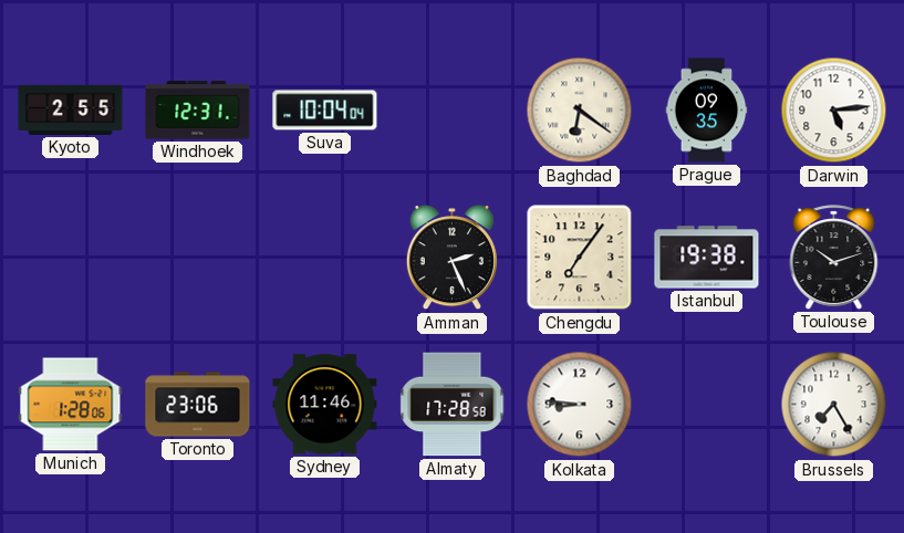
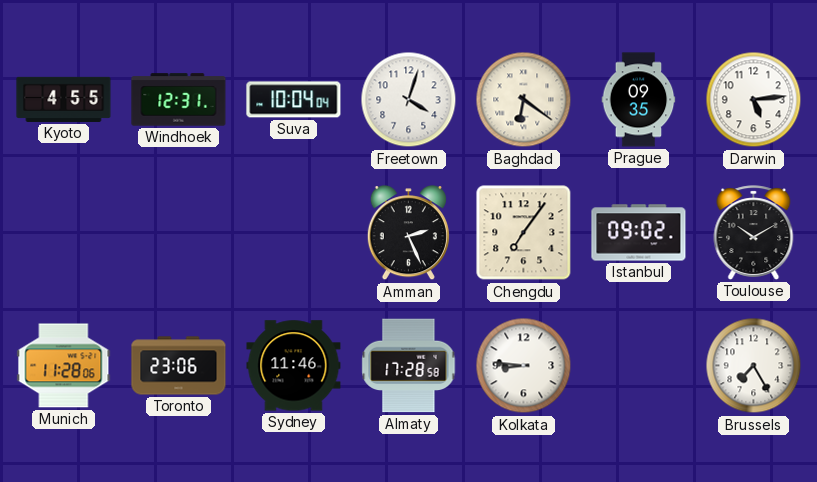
Kyoto: 2:55 -> 4:55 (64, 99)
Freetown: none -> 4:03 (409, 100)
Istanbul: 19:38 -> 09:02 (639, 233)
Toulouse: 10:12 -> 10:10 (754, 233)
Munich: 1:28 -> 11:28 (64, 366)
